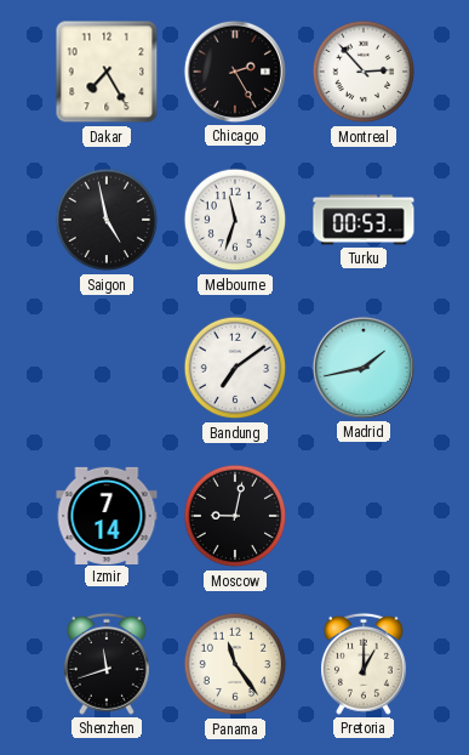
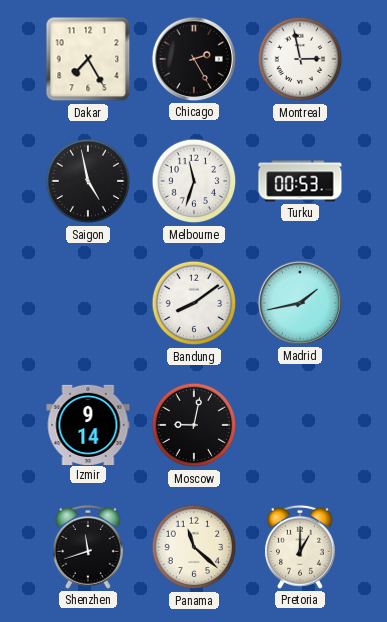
Montreal: 2:53 -> 2:58 (300, 59)
Bandung: 7:09 -> 8:09 (194, 303)
Izmir: 7:14 -> 9:14 (88, 424)
Panama: 11:24 -> 11:22 (194, 547)
